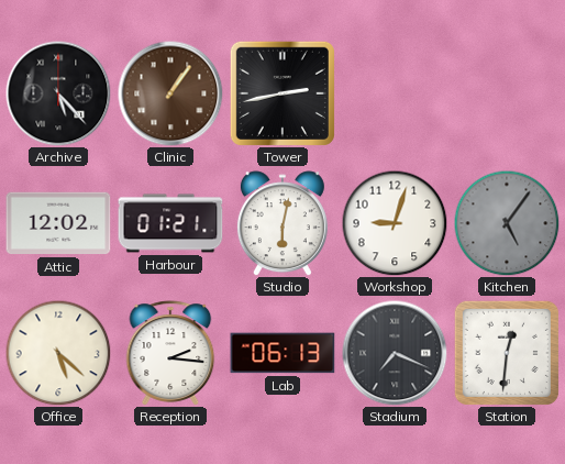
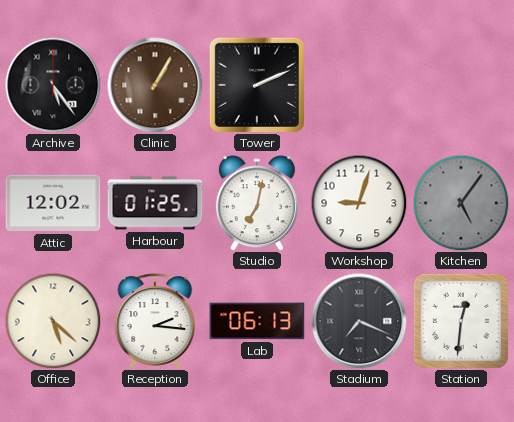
Archive: 5:23 -> 5:24 (53, 85)
Clinic: 1:06 -> 1:05 (155, 85)
Tower: 2:43 -> 2:11 (257, 85)
Harbour: 01:21 -> 01:25 (155, 203)
Studio: 6:02 -> 7:02 (257, 203)
